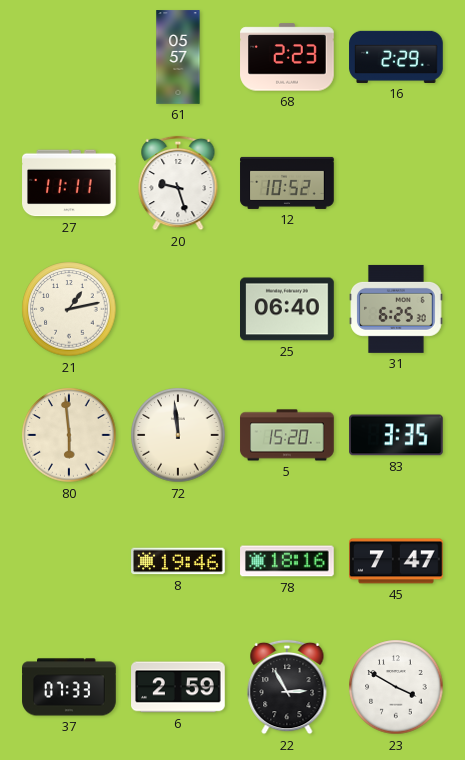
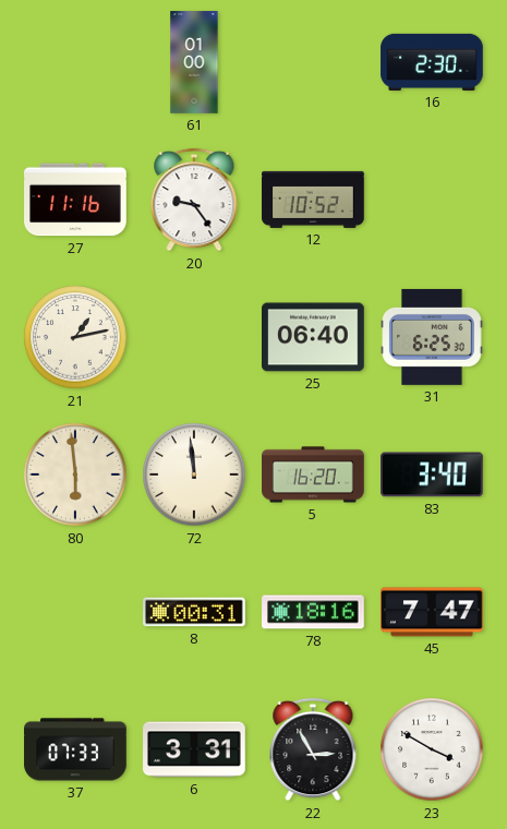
61: 05:57 -> 01:00 (194, 62)
68: 2:23 -> none (287, 57)
16: 2:29 -> 2:30 (432, 62)
27: 11:11 -> 11:16 (75, 200)
20: 9:27 -> 9:24 (194, 200)
5: 15:20 -> 16:20 (313, 474)
83: 3:35 -> 3:40 (433, 474)
8: 19:46 -> 00:31 (194, 612)
6: 2:59 -> 3:31 (194, 749)
